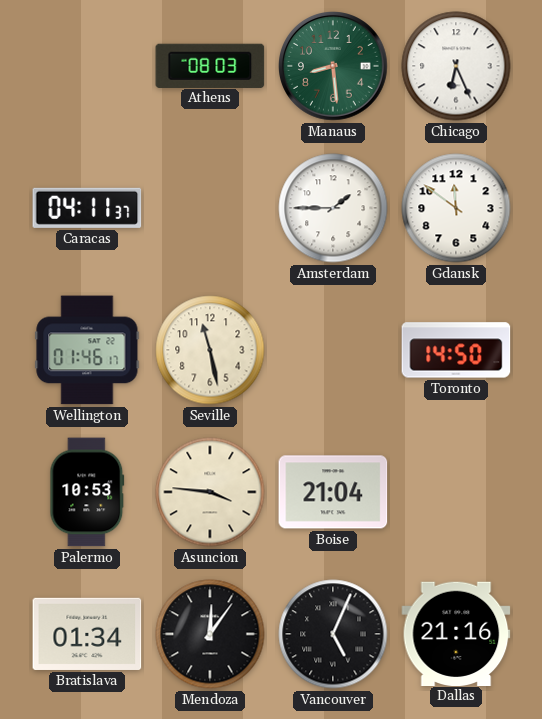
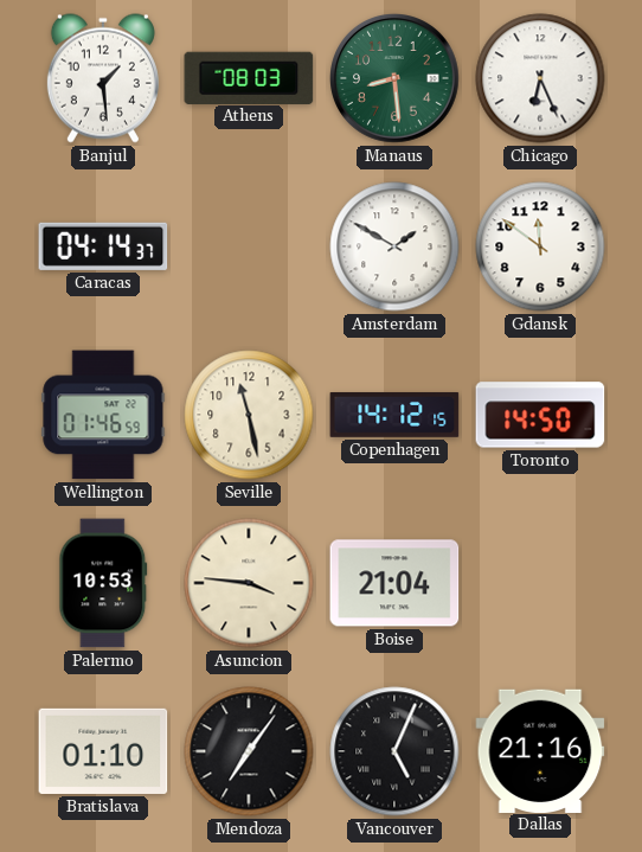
Banjul: none -> 1:29 (103, 78)
Caracas: 04:11 -> 04:14 (103, 246)
Amsterdam: 1:45 -> 1:50 (394, 246)
Wellington: 01:46:17 -> 01:46:59 (103, 415)
Copenhagen: none -> 14:12 (394, 415)
Bratislava: 01:34 -> 01:10 (103, 751)
Mendoza: 12:06 -> 7:06 (249, 751)
